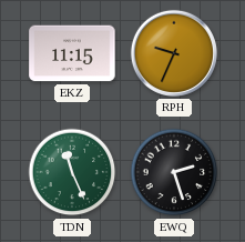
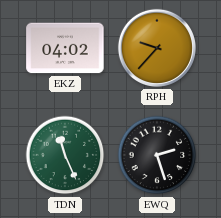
EKZ: 11:15 -> 04:02 (65, 48)
RPH: 9:34 -> 9:37 (157, 48)
